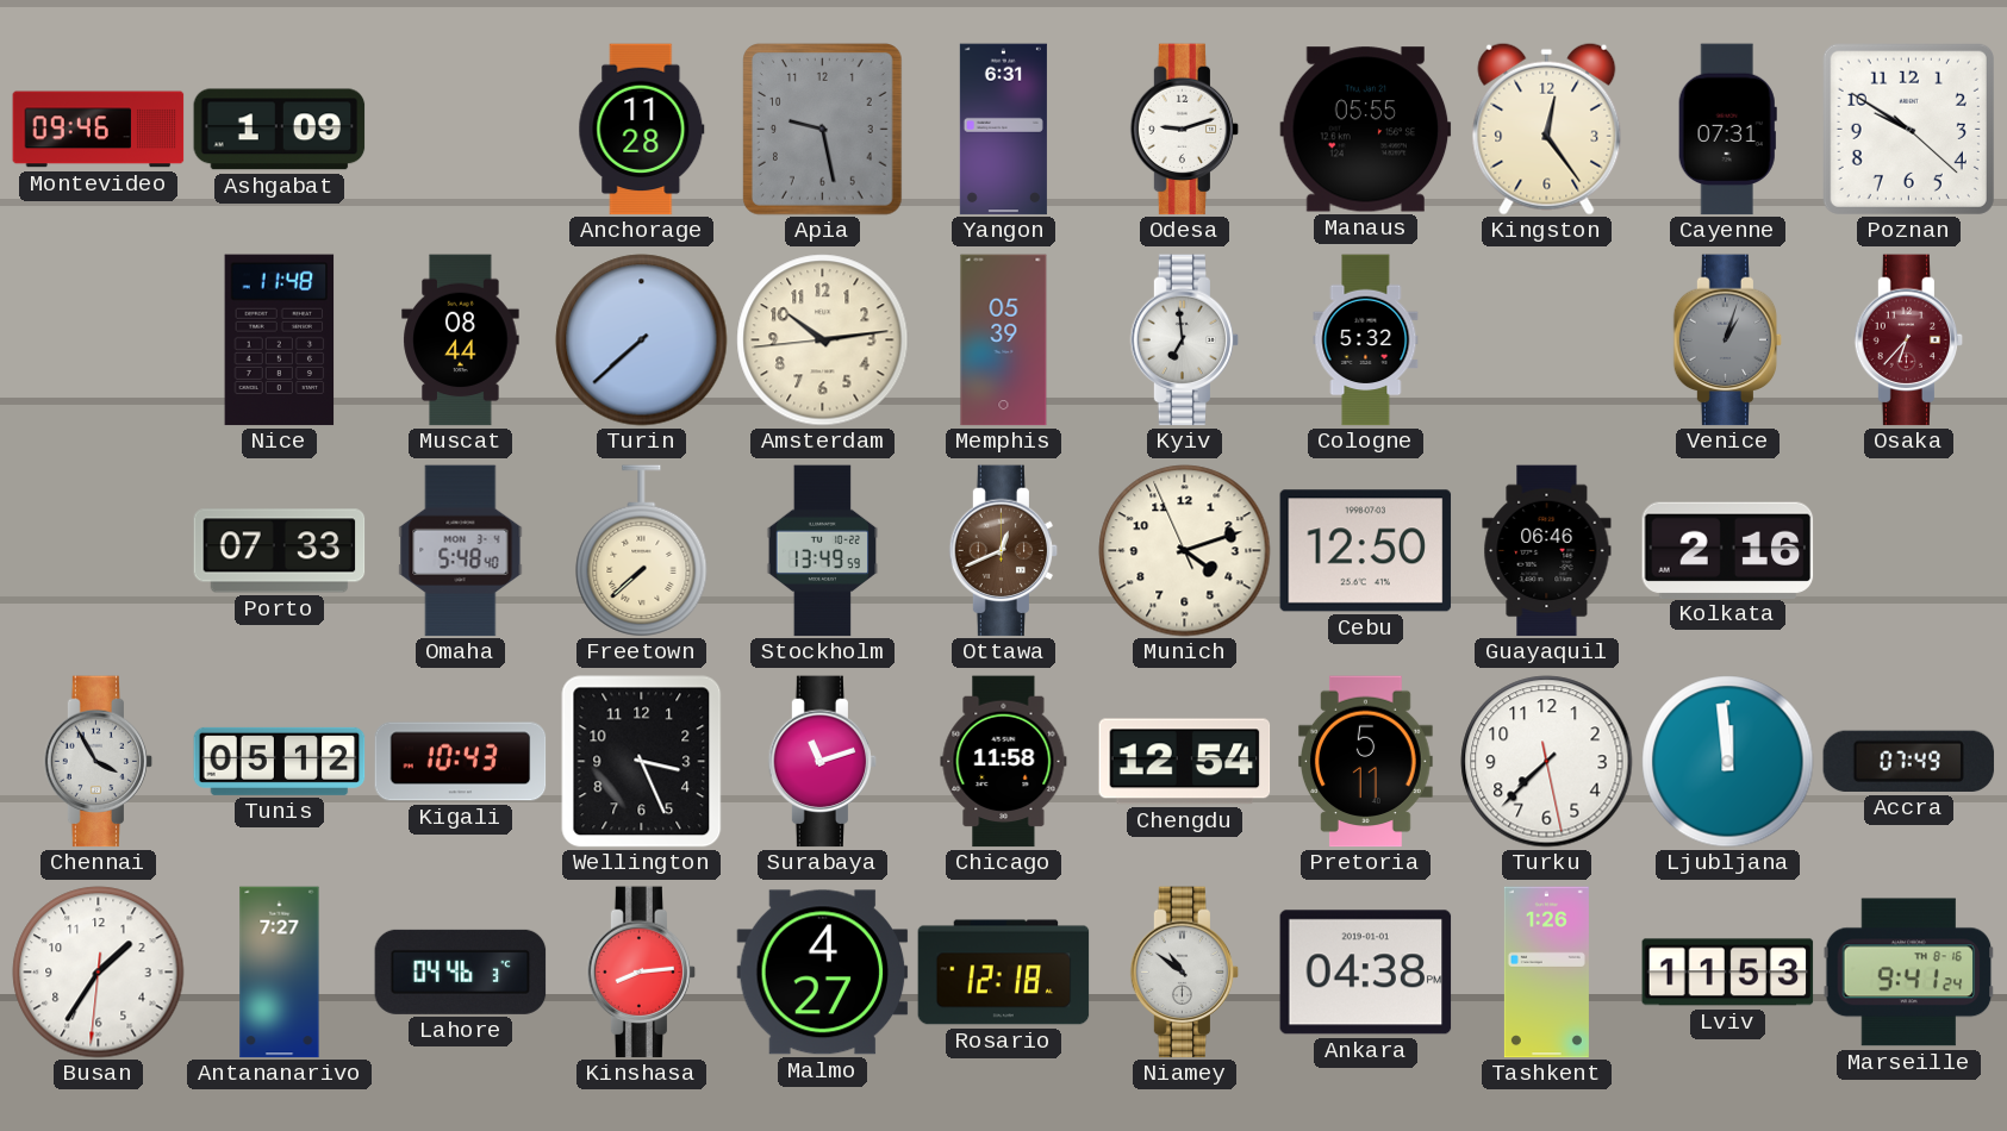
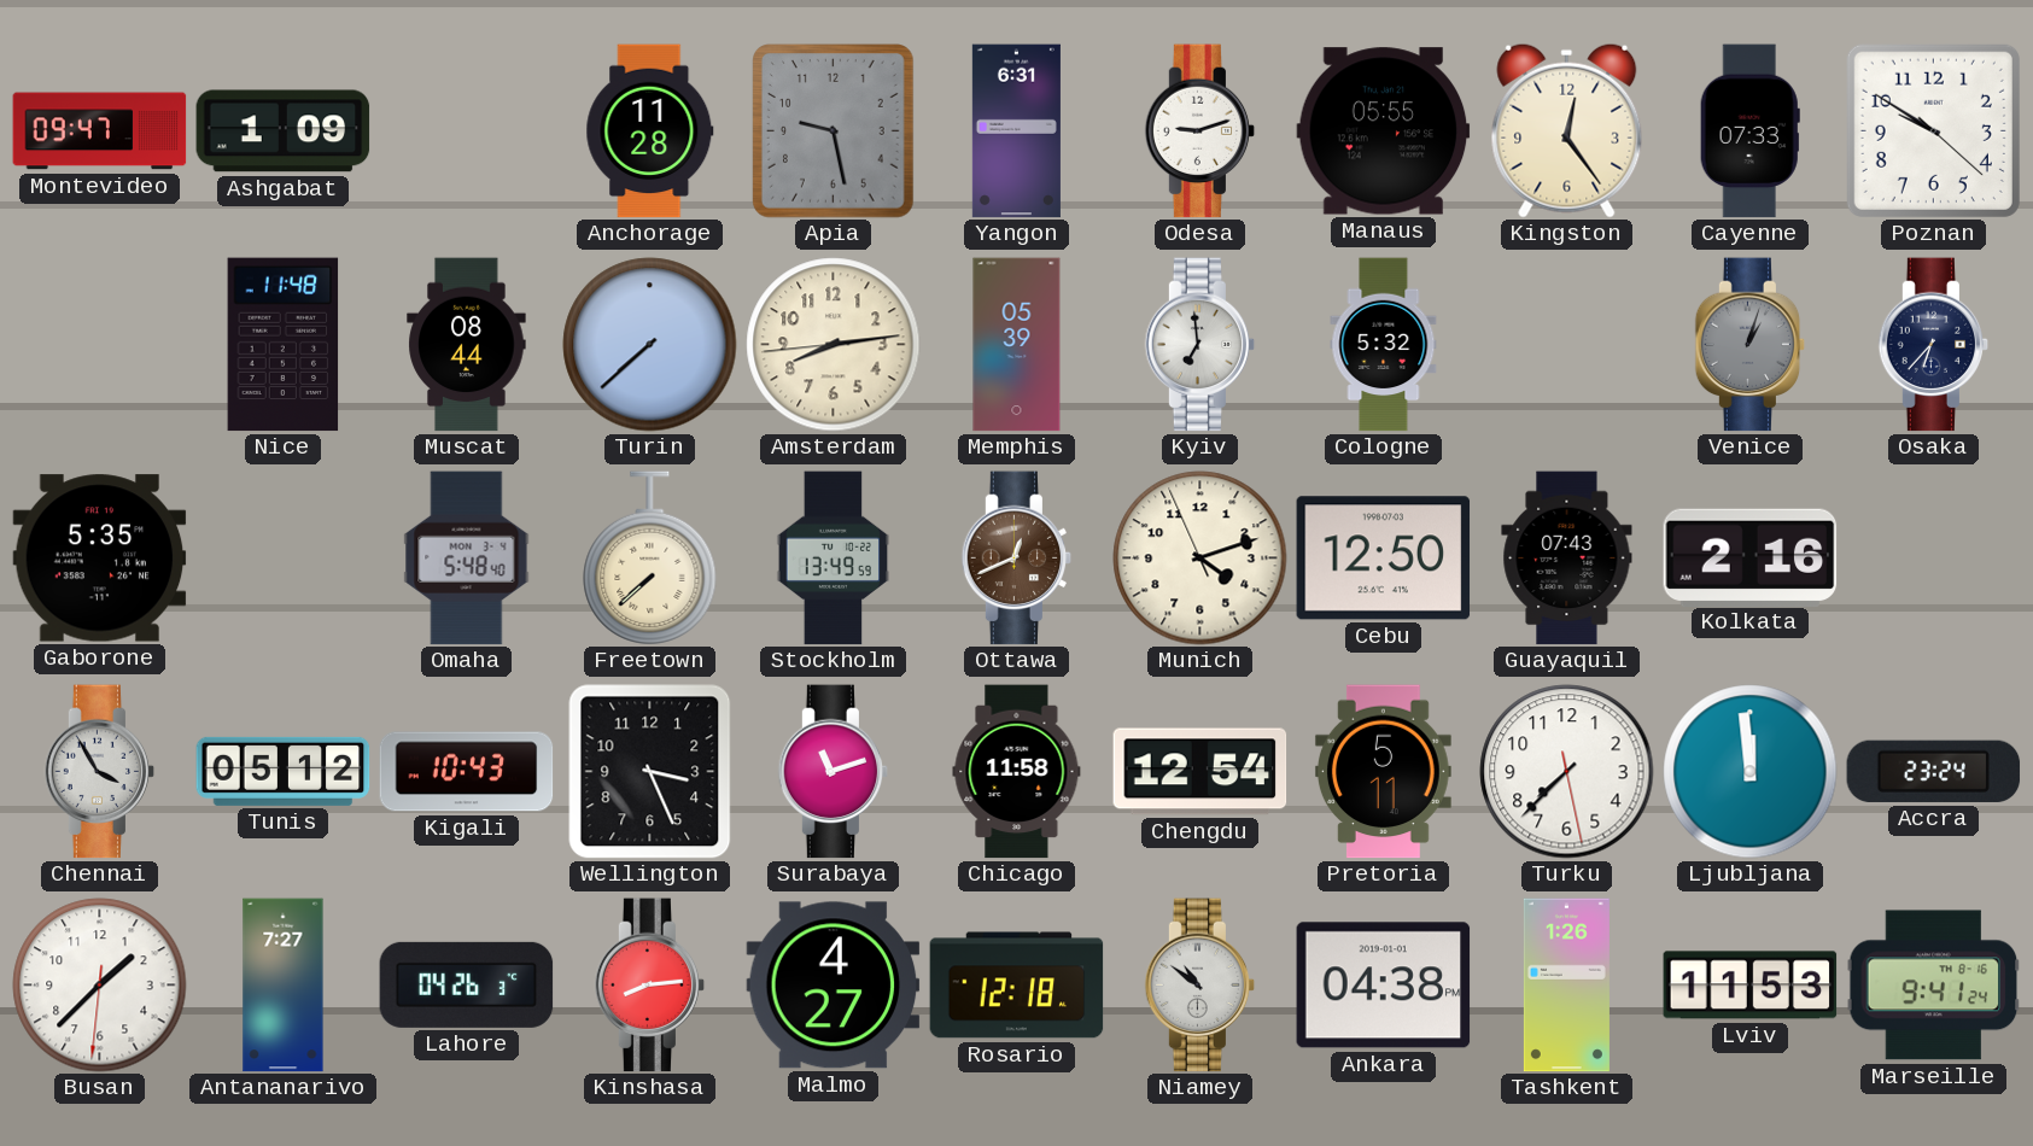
Montevideo: 09:46 -> 09:47 (100, 131)
Cayenne: 07:31 -> 07:33 (1749, 131)
Amsterdam: 10:13 -> 8:13 (834, 345)
Osaka dial: burgundy -> navy (1934, 345)
Gaborone: none -> 5:35 (100, 559)
Porto: 07:33 -> none (280, 551)
Guayaquil: 06:46 -> 07:43 (1567, 559)
Accra: 07:49 -> 23:24 (1934, 771)
Busan: 1:35 -> 1:37 (100, 986)
Lahore: 04:46 -> 04:26 (467, 984)
